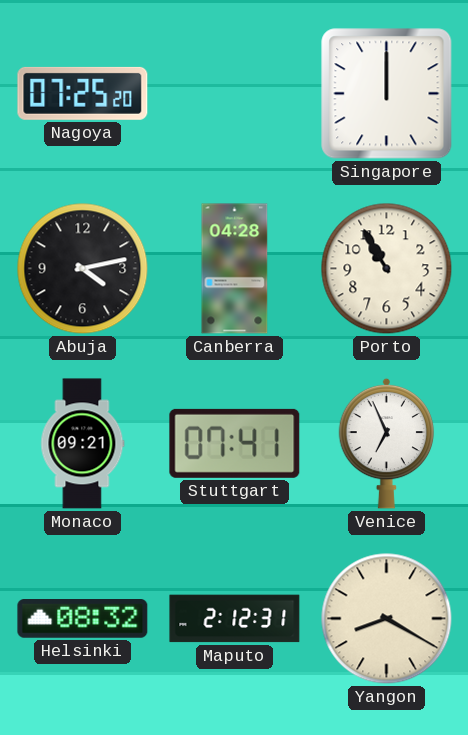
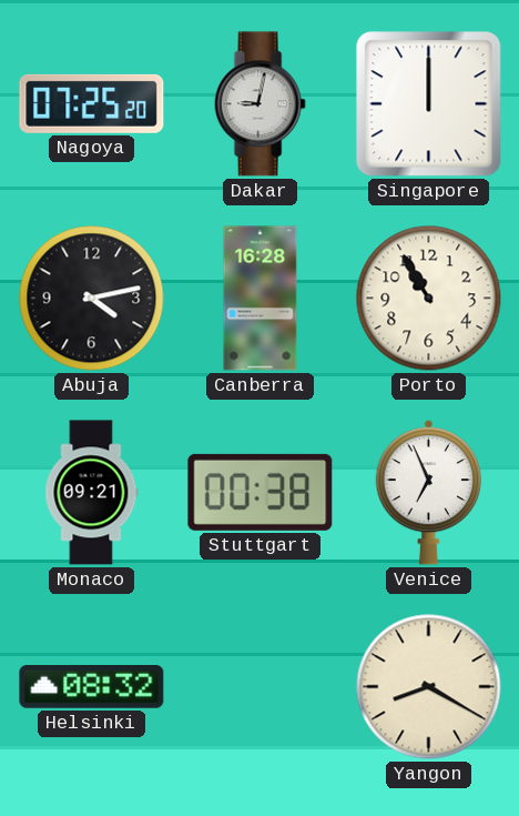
Dakar: none -> 9:02 (259, 104)
Canberra: 04:28 -> 16:28 (261, 299)
Stuttgart: 07:41 -> 00:38 (261, 492)
Maputo: 2:12 -> none (235, 619)
